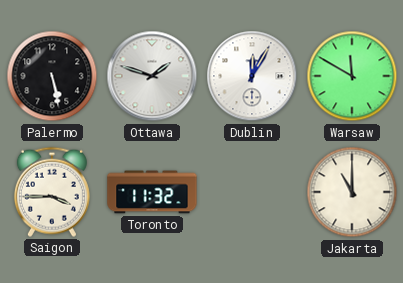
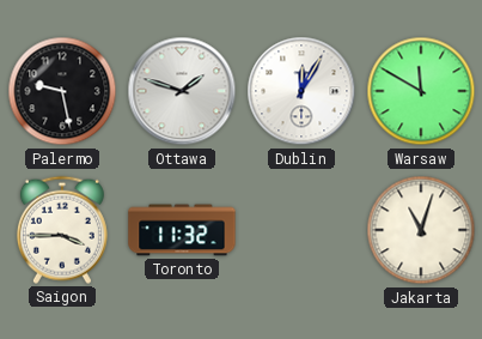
Palermo: 5:28 -> 9:28 (62, 91)
Jakarta: 11:00 -> 11:03 (421, 230)
